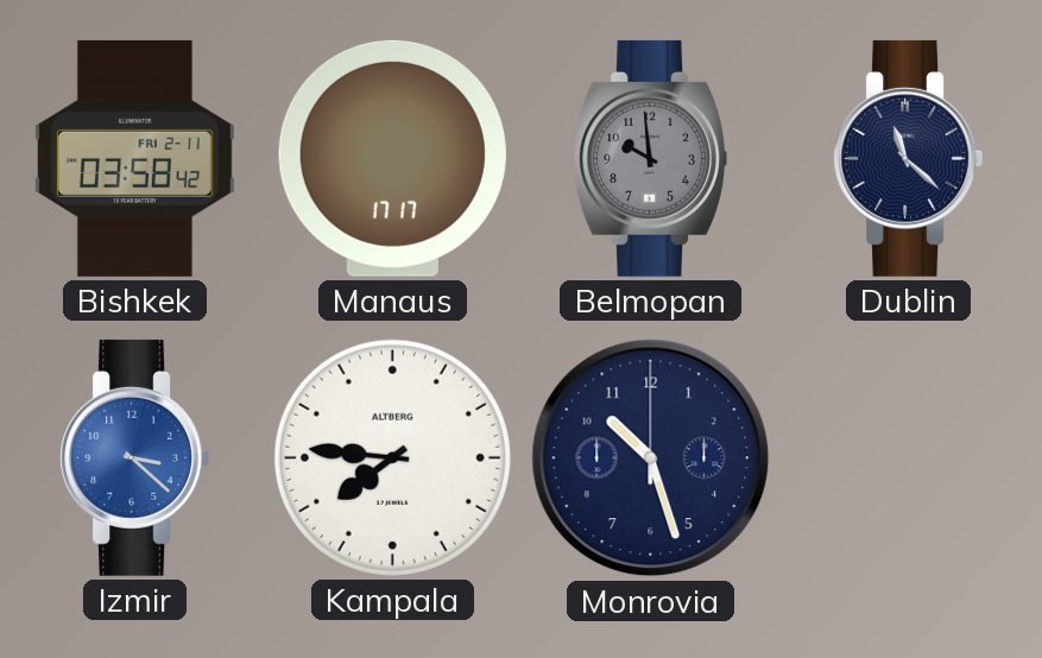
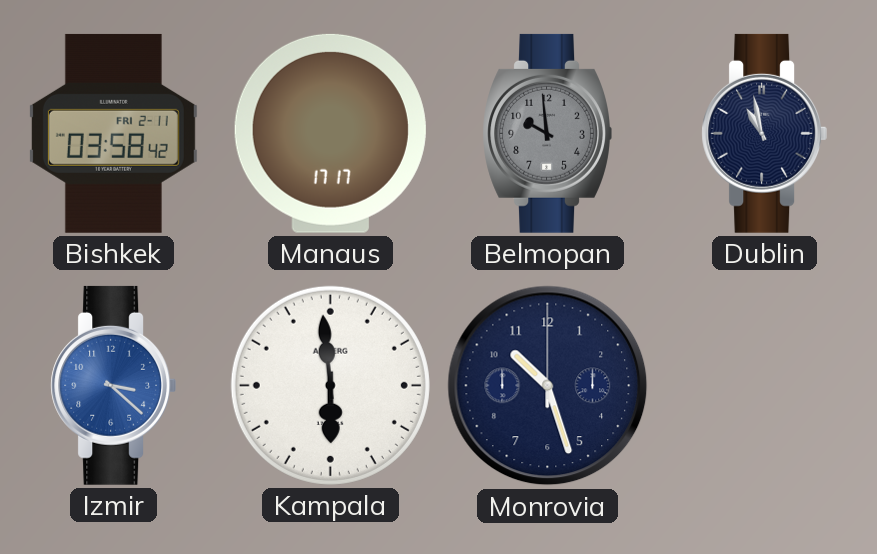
Dublin: 11:22 -> 10:58 (764, 133)
Kampala: 7:46 -> 5:59 (330, 385)
